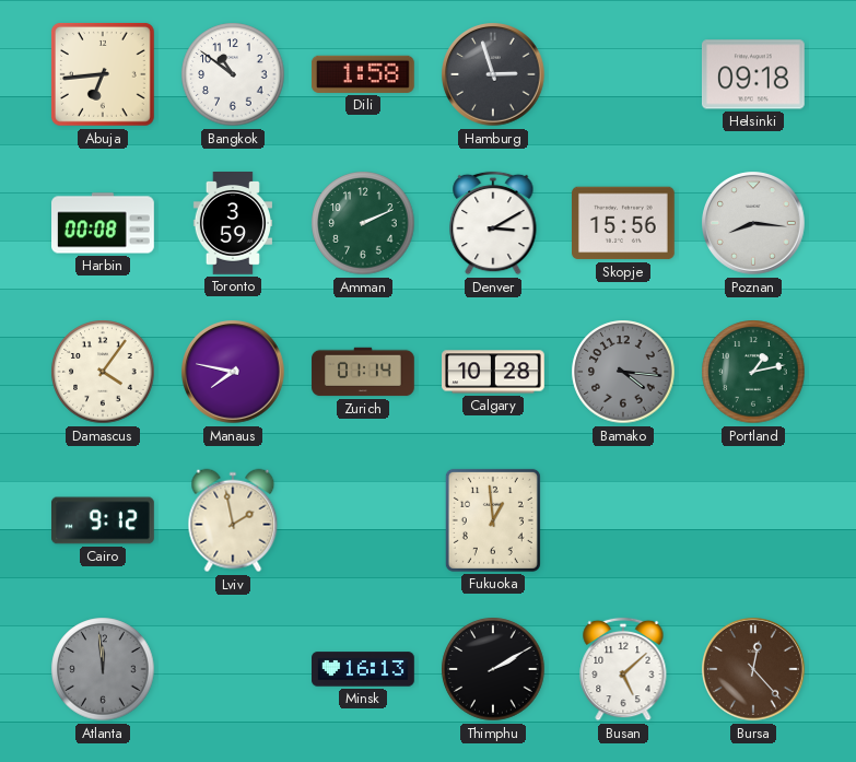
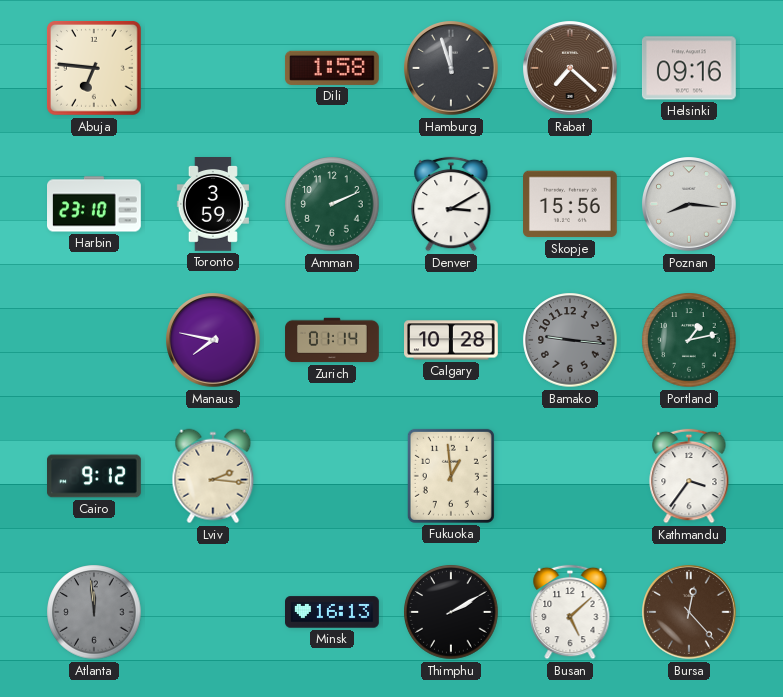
Abuja: 6:44 -> 6:46 (95, 69)
Bangkok: 10:51 -> none (233, 74)
Hamburg: 2:57 -> 11:57 (451, 68)
Rabat: none -> 7:22 (570, 68)
Helsinki: 09:18 -> 09:16 (689, 68)
Harbin: 00:08 -> 23:10 (95, 204)
Damascus: 4:06 -> none (103, 372)
Bamako: 4:16 -> 9:16 (570, 340)
Lviv: 1:58 -> 2:16 (213, 476)
Kathmandu: none -> 3:36 (689, 476)
